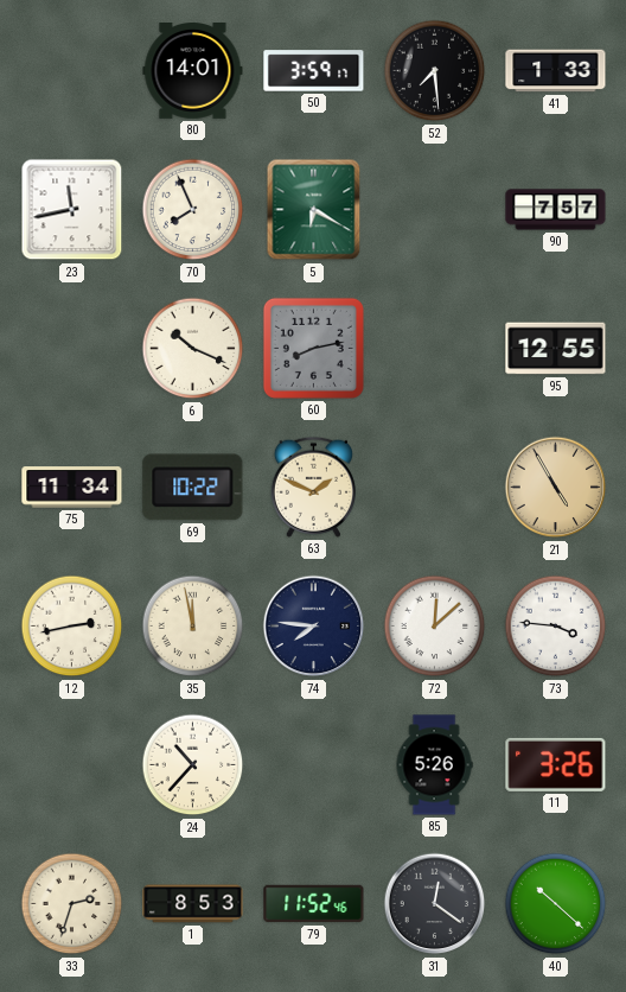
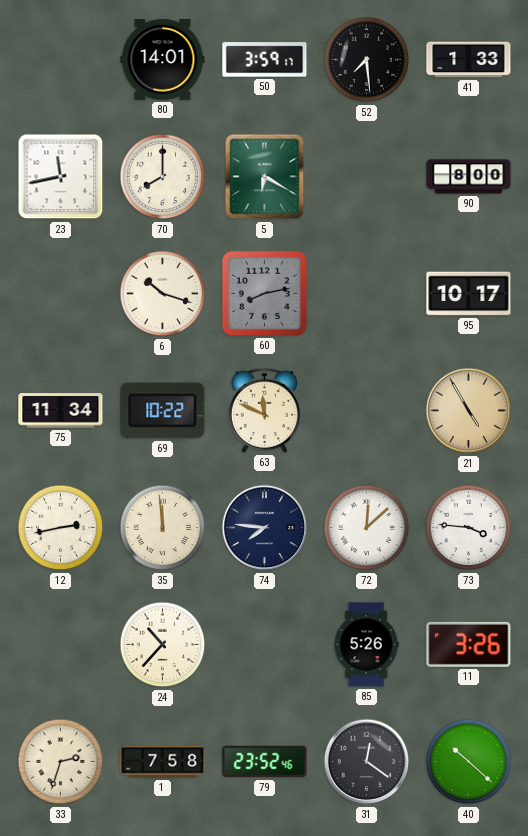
70: 7:56 -> 8:00 (163, 177)
90: 7:57 -> 8:00 (469, 177)
6: 10:19 -> 10:18 (163, 294)
95: 12:55 -> 10:17 (469, 294)
63: 1:49 -> 11:49 (264, 410)
35: 11:58 -> 11:59 (163, 528)
1: 8:53 -> 7:58 (163, 762)
79: 11:52 -> 23:52 (265, 762)
